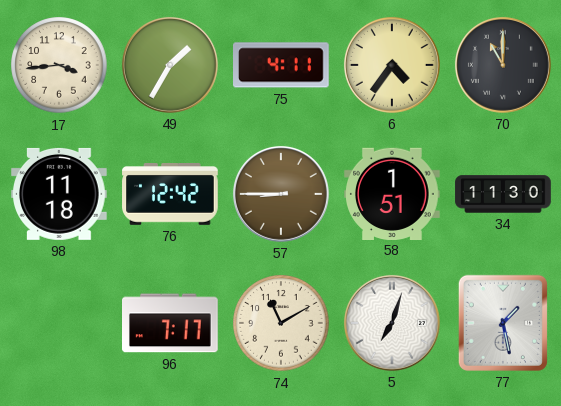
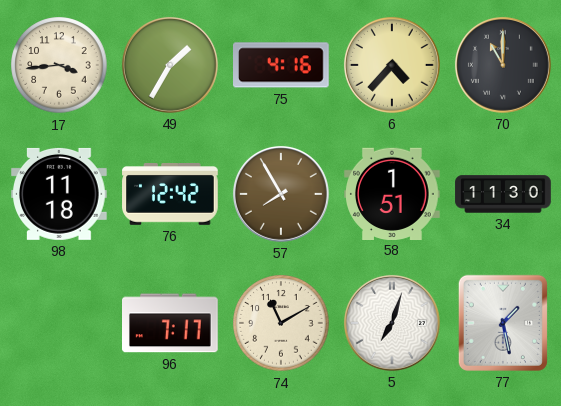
75: 4:11 -> 4:16 (282, 65)
6: 4:36 -> 4:37 (392, 65)
57: 8:45 -> 7:55 (281, 194)
